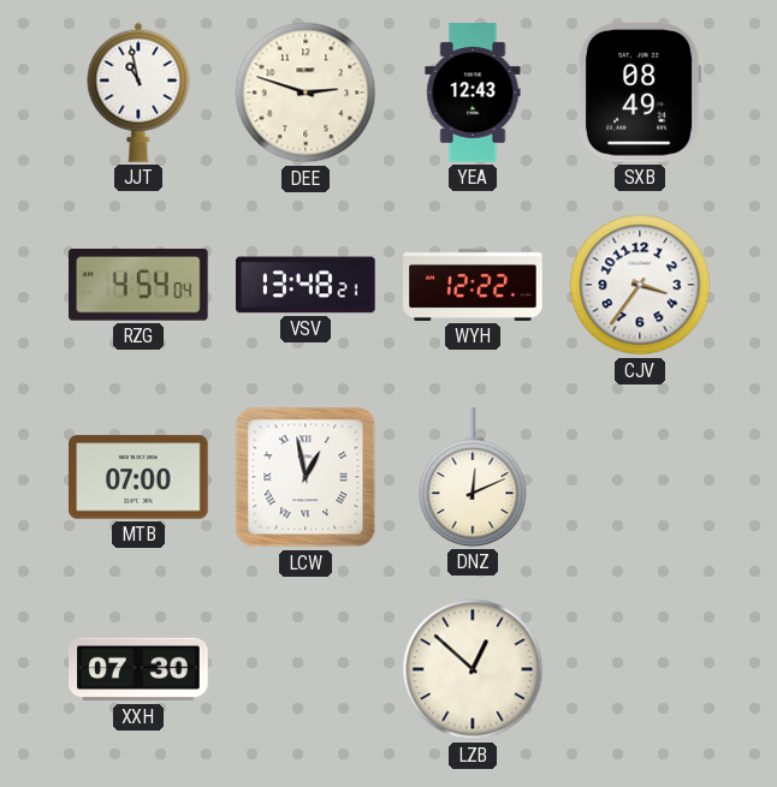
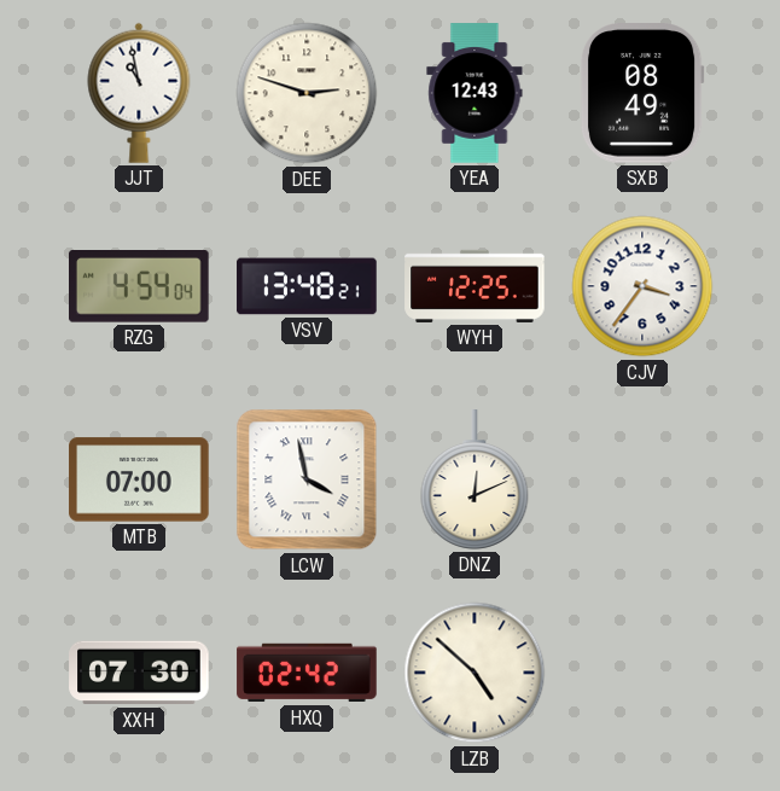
WYH: 12:22 -> 12:25 (475, 286)
LCW: 12:58 -> 3:58 (307, 479)
HXQ: none -> 02:42 (307, 673)
LZB: 12:52 -> 4:52 (475, 673)
